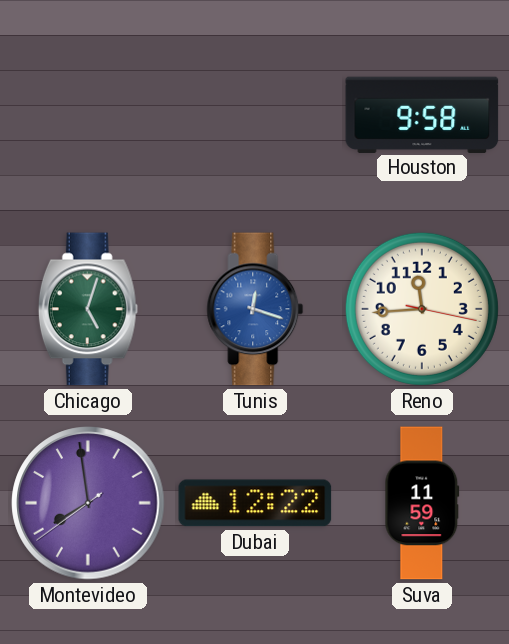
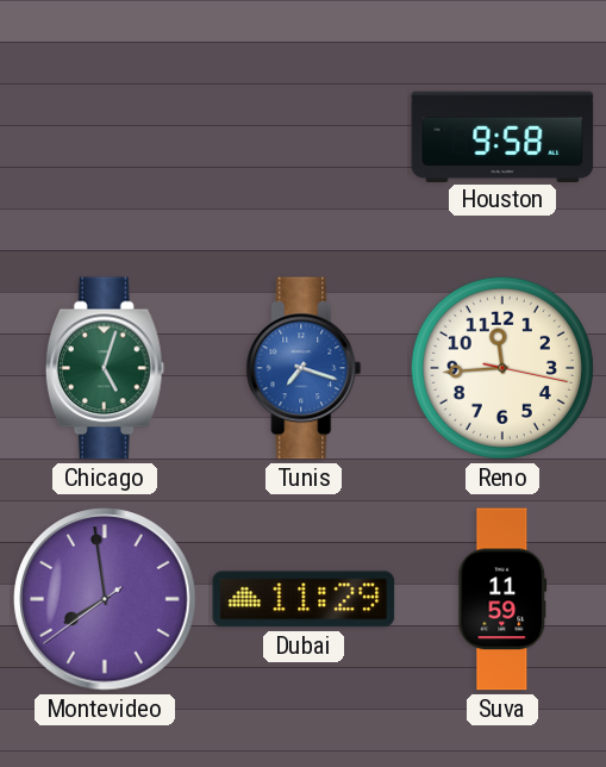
Tunis: 12:18 -> 7:18 (304, 368)
Dubai: 12:22 -> 11:29 (304, 599)
